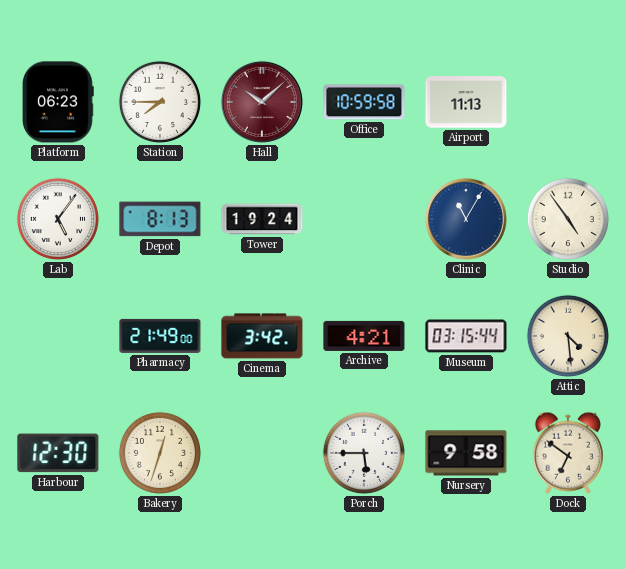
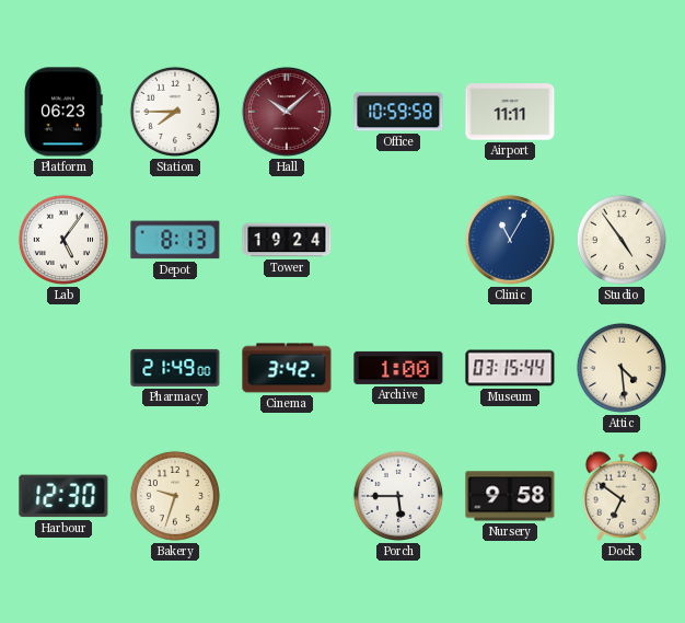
Airport: 11:13 -> 11:11 (510, 112)
Archive: 4:21 -> 1:00 (398, 368)
Bakery: 12:33 -> 9:33 (175, 496)
